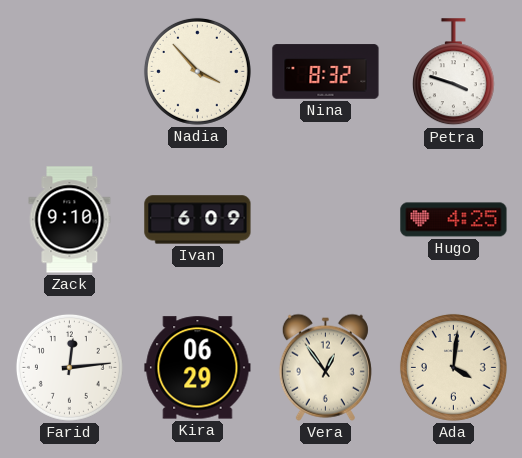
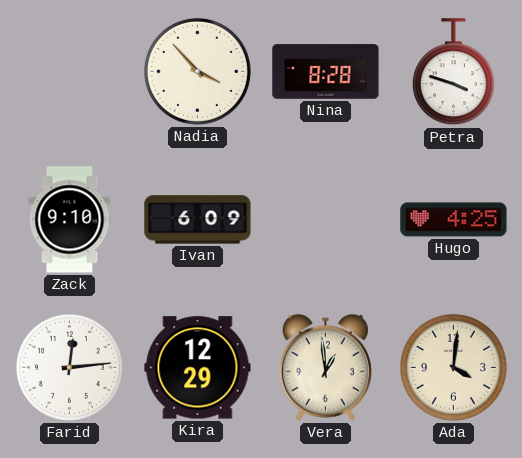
Nina: 8:32 -> 8:28 (326, 72)
Kira: 06:29 -> 12:29 (198, 368)
Vera: 12:54 -> 12:59 (325, 367)
